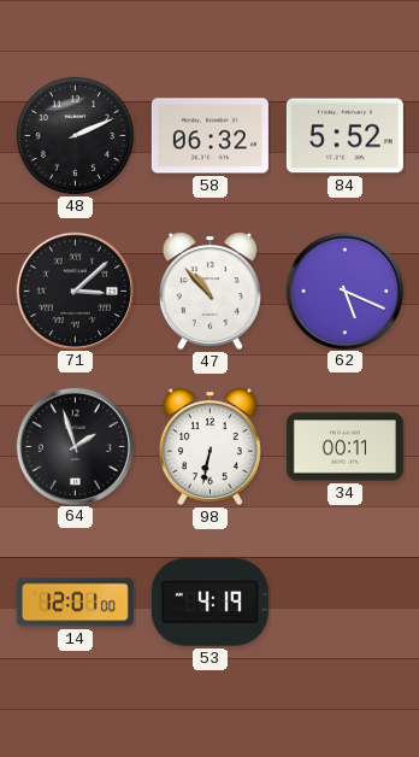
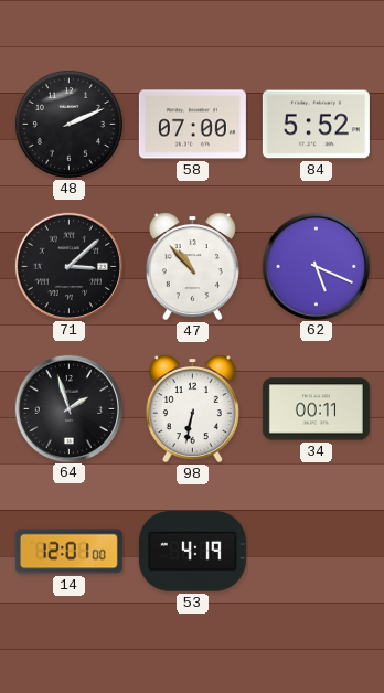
58: 06:32 -> 07:00 (192, 125)
